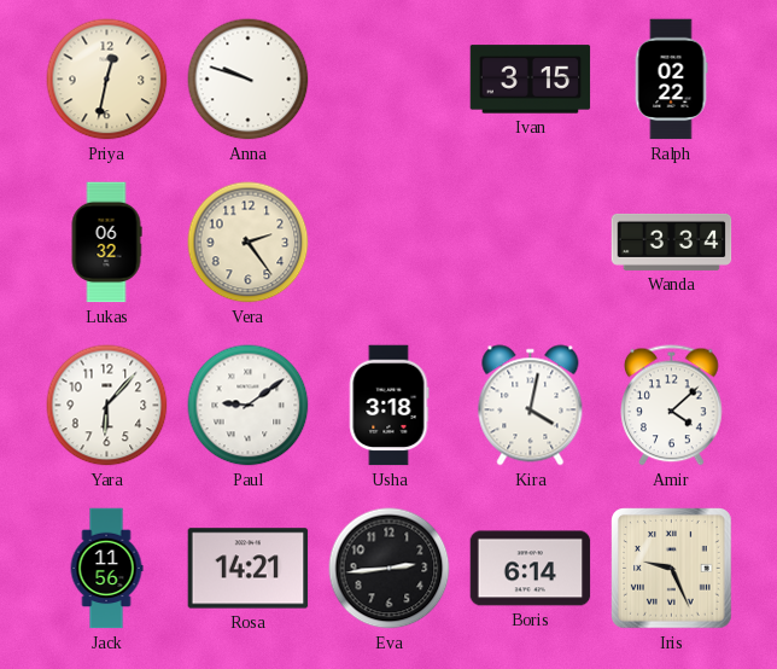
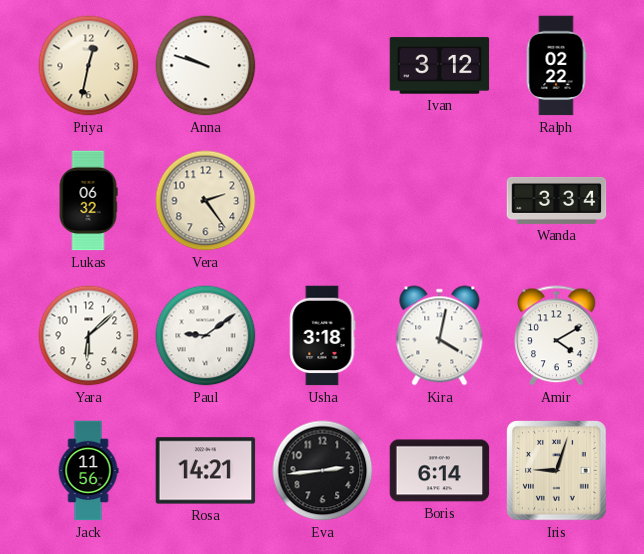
Ivan: 3:15 -> 3:12 (440, 66)
Yara: 6:07 -> 6:08 (89, 336)
Amir: 4:08 -> 4:10 (557, 336)
Iris: 9:26 -> 9:03 (557, 471)
